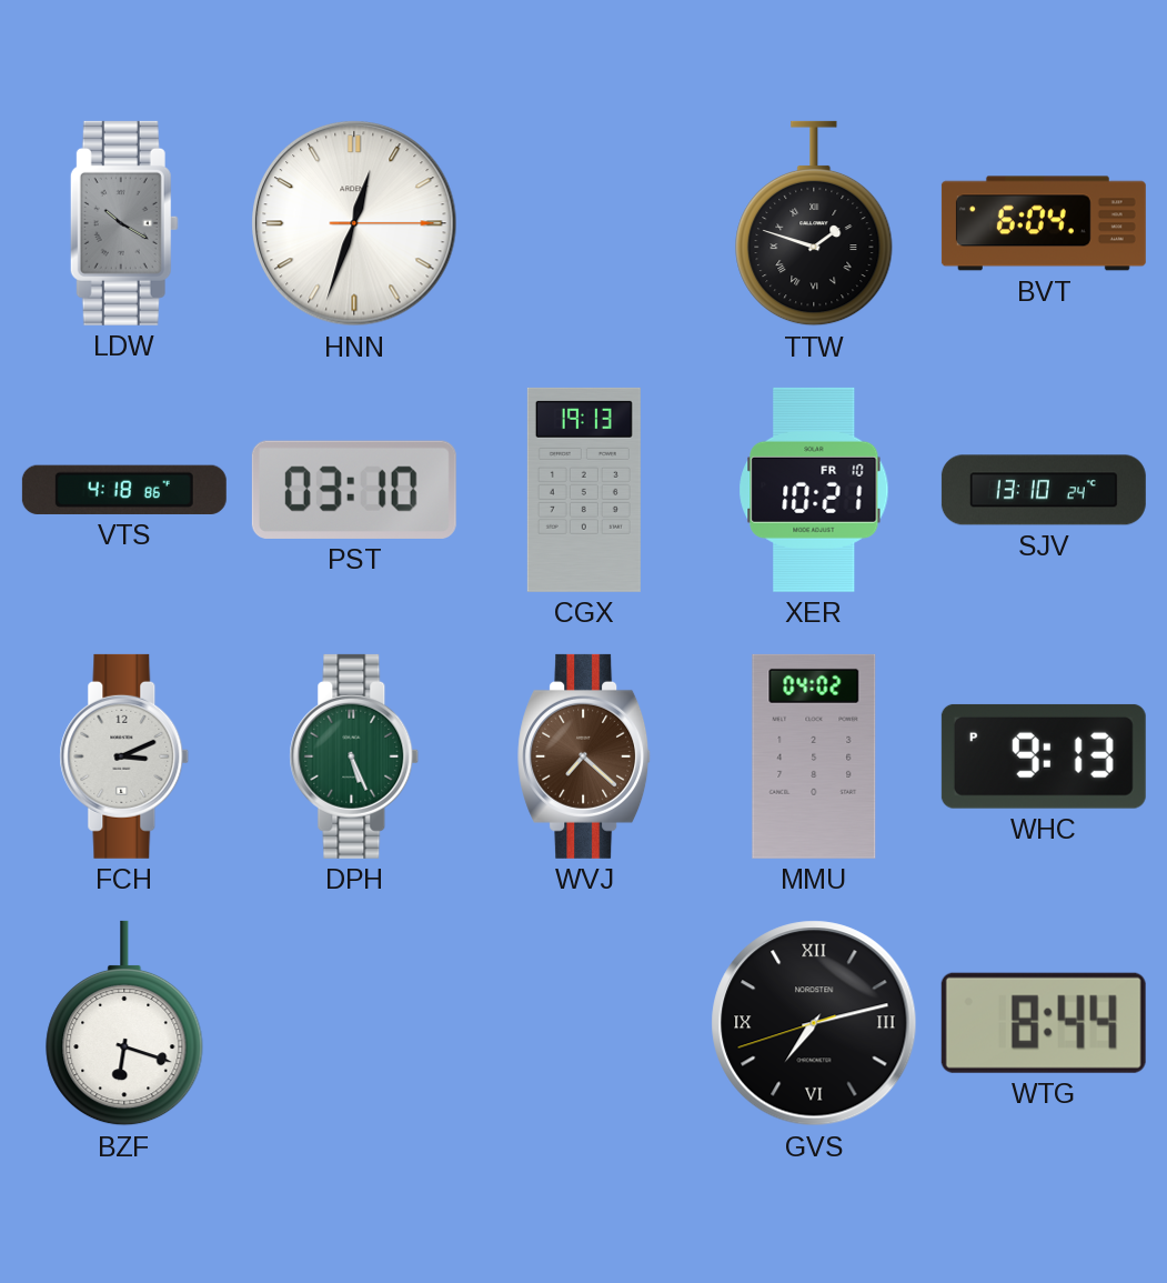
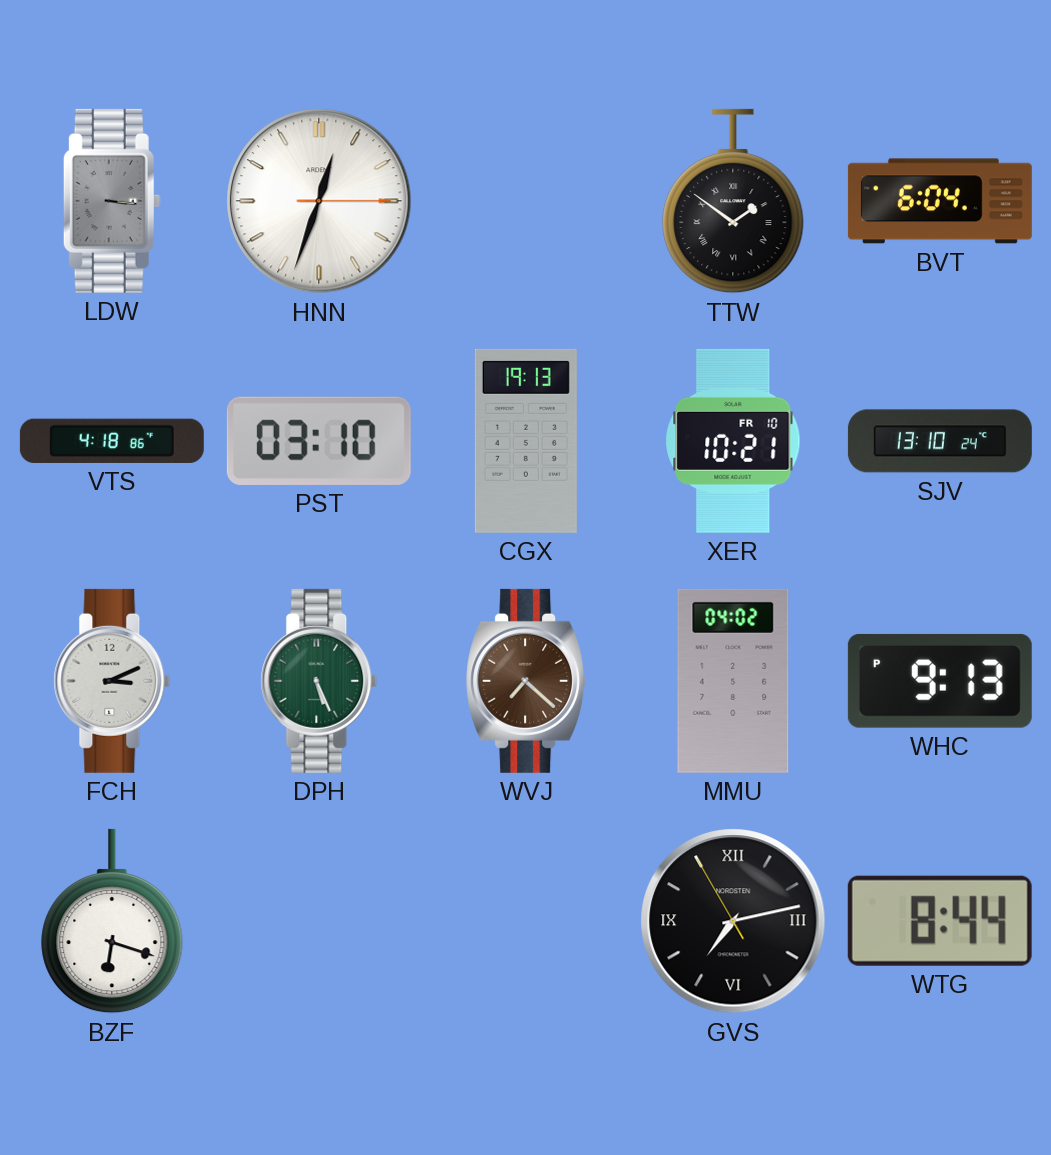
LDW: 10:20 -> 3:16 (112, 201)
TTW: 1:48 -> 1:51 (733, 201)
GVS: 7:12:42 -> 7:12:55 (733, 921)
